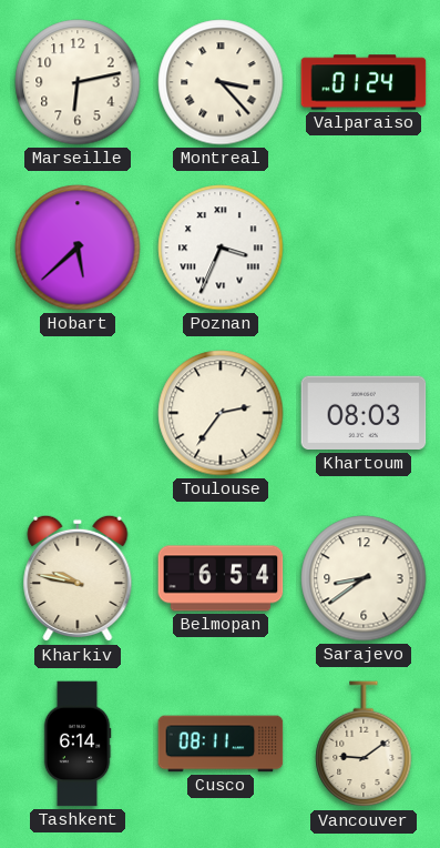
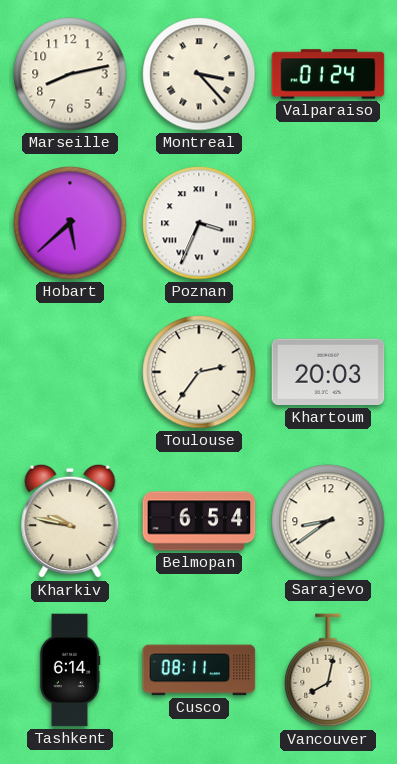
Marseille: 6:13 -> 8:13 (70, 74)
Khartoum: 08:03 -> 20:03 (328, 372)
Vancouver: 9:09 -> 8:02 (328, 671)
